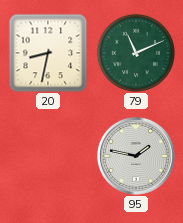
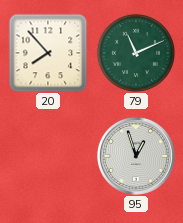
20: 8:32 -> 7:53 (48, 53)
95: 1:47 -> 12:57 (136, 156)
